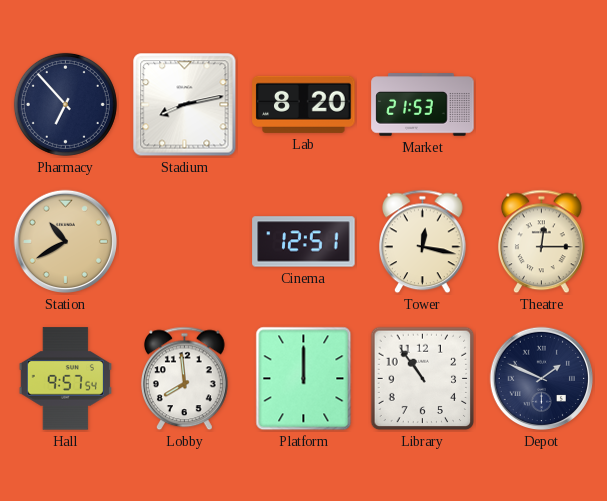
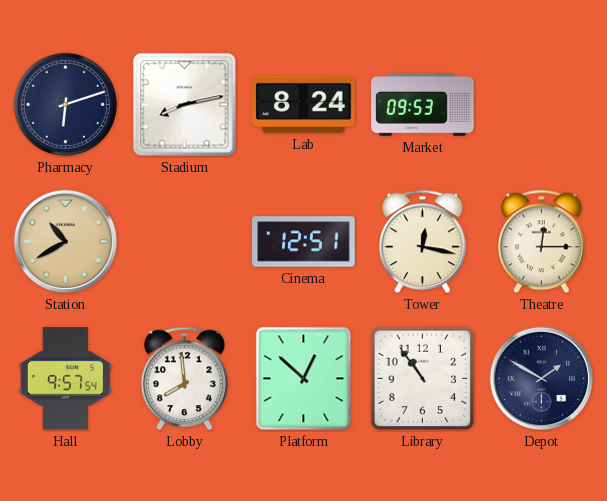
Pharmacy: 6:53 -> 6:12 (65, 104)
Lab: 8:20 -> 8:24 (304, 104)
Market: 21:53 -> 09:53 (423, 105)
Platform: 12:00 -> 12:52 (304, 379)
Depot: 1:49 -> 1:50 (542, 379)
